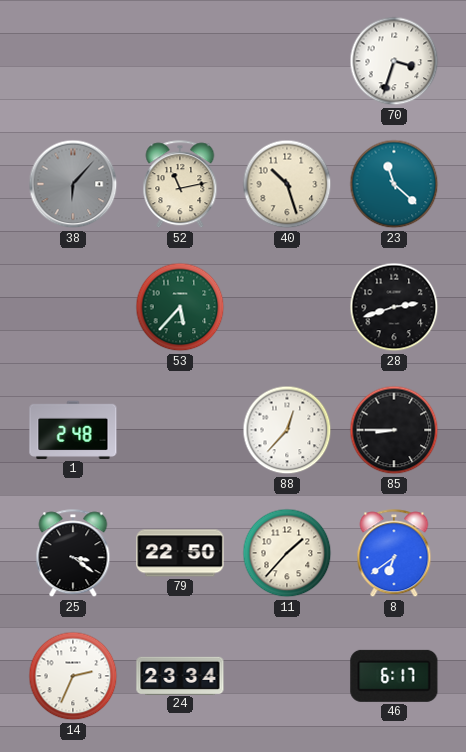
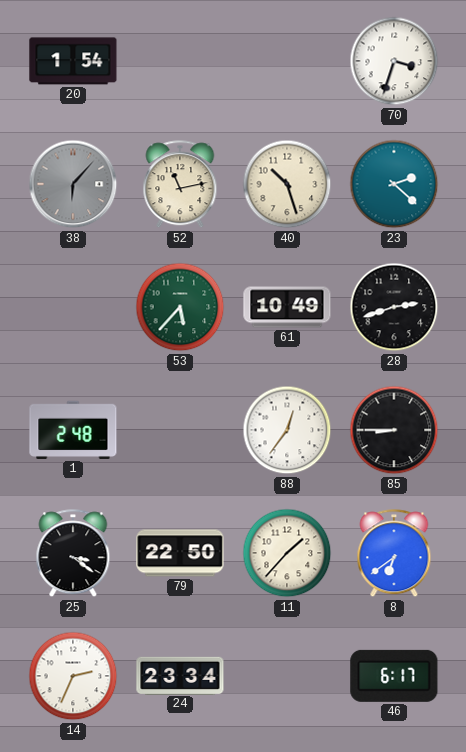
20: none -> 1:54 (73, 61)
23: 11:22 -> 2:22 (394, 184)
61: none -> 10:49 (287, 307)
88: 12:37 -> 12:36 (287, 430)
